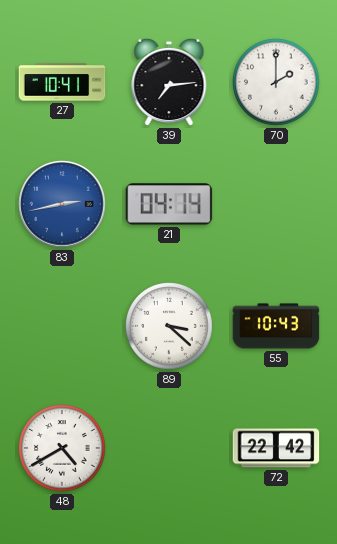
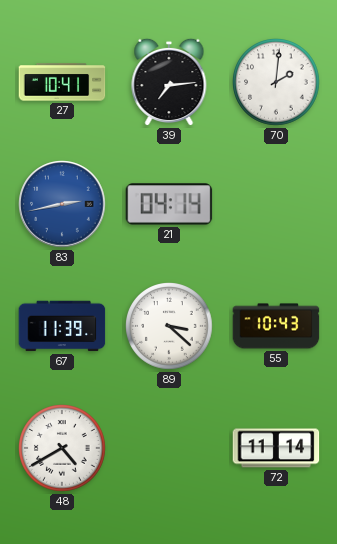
70: 2:00 -> 2:01 (276, 82)
67: none -> 11:39 (62, 326)
72: 22:42 -> 11:14 (276, 448)
